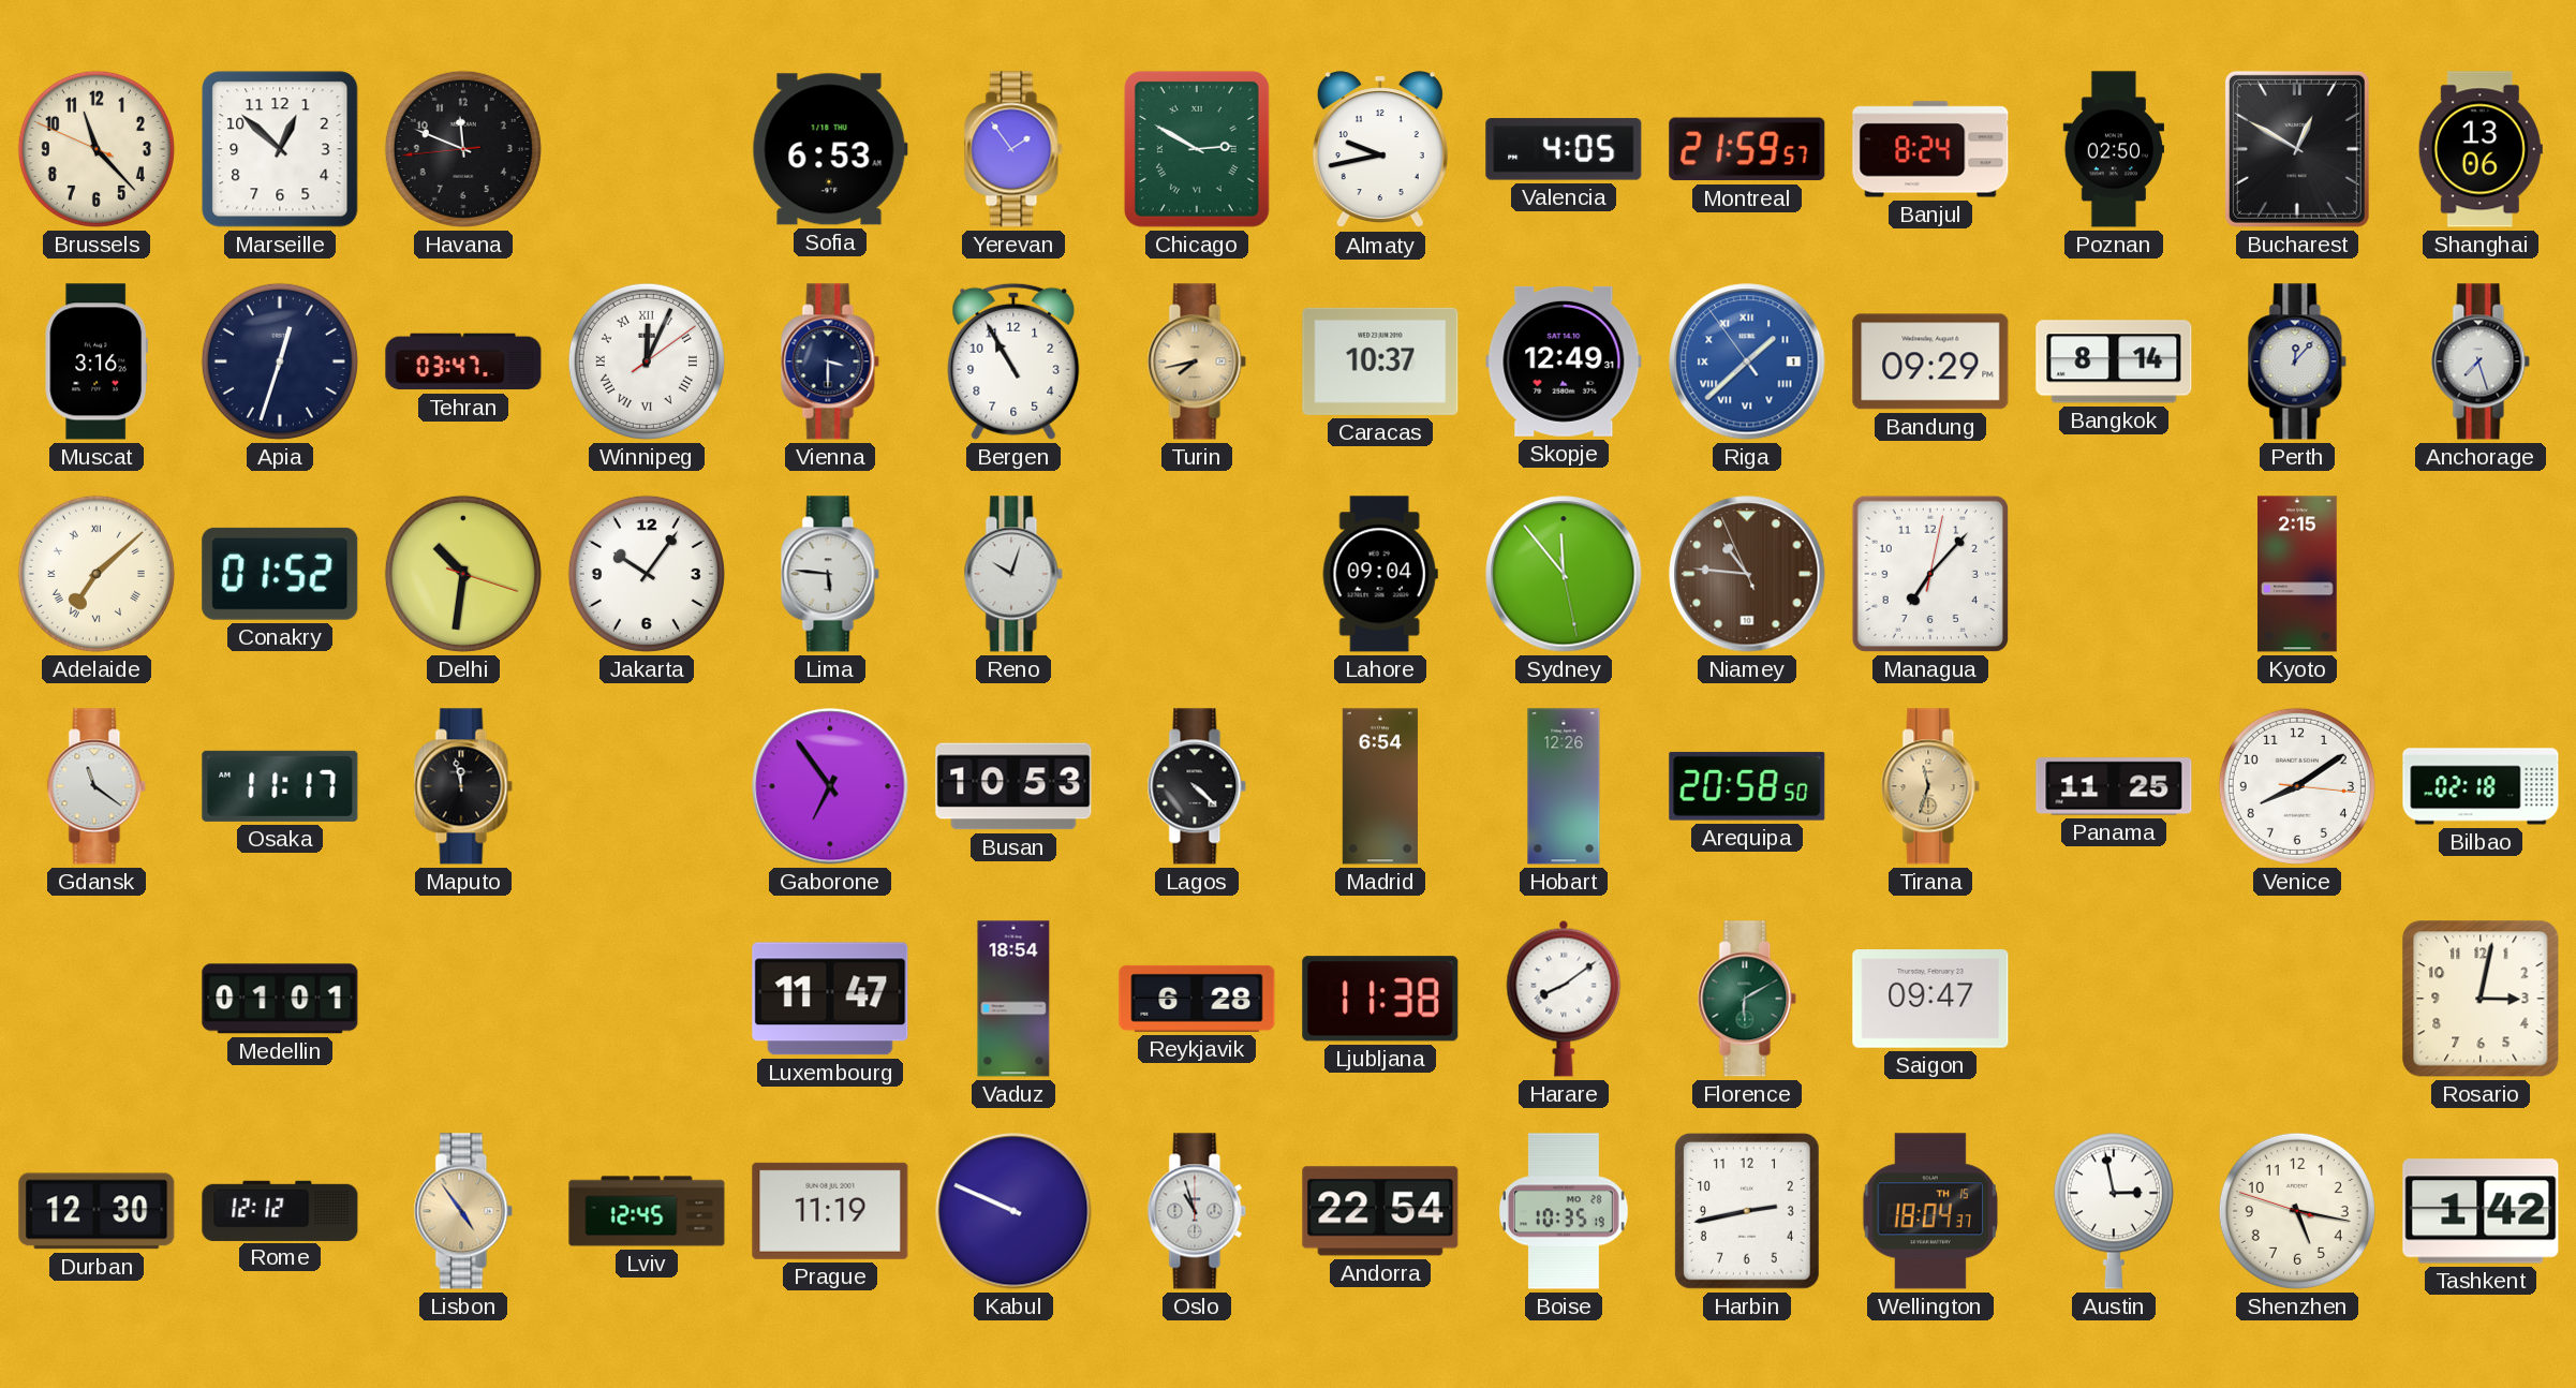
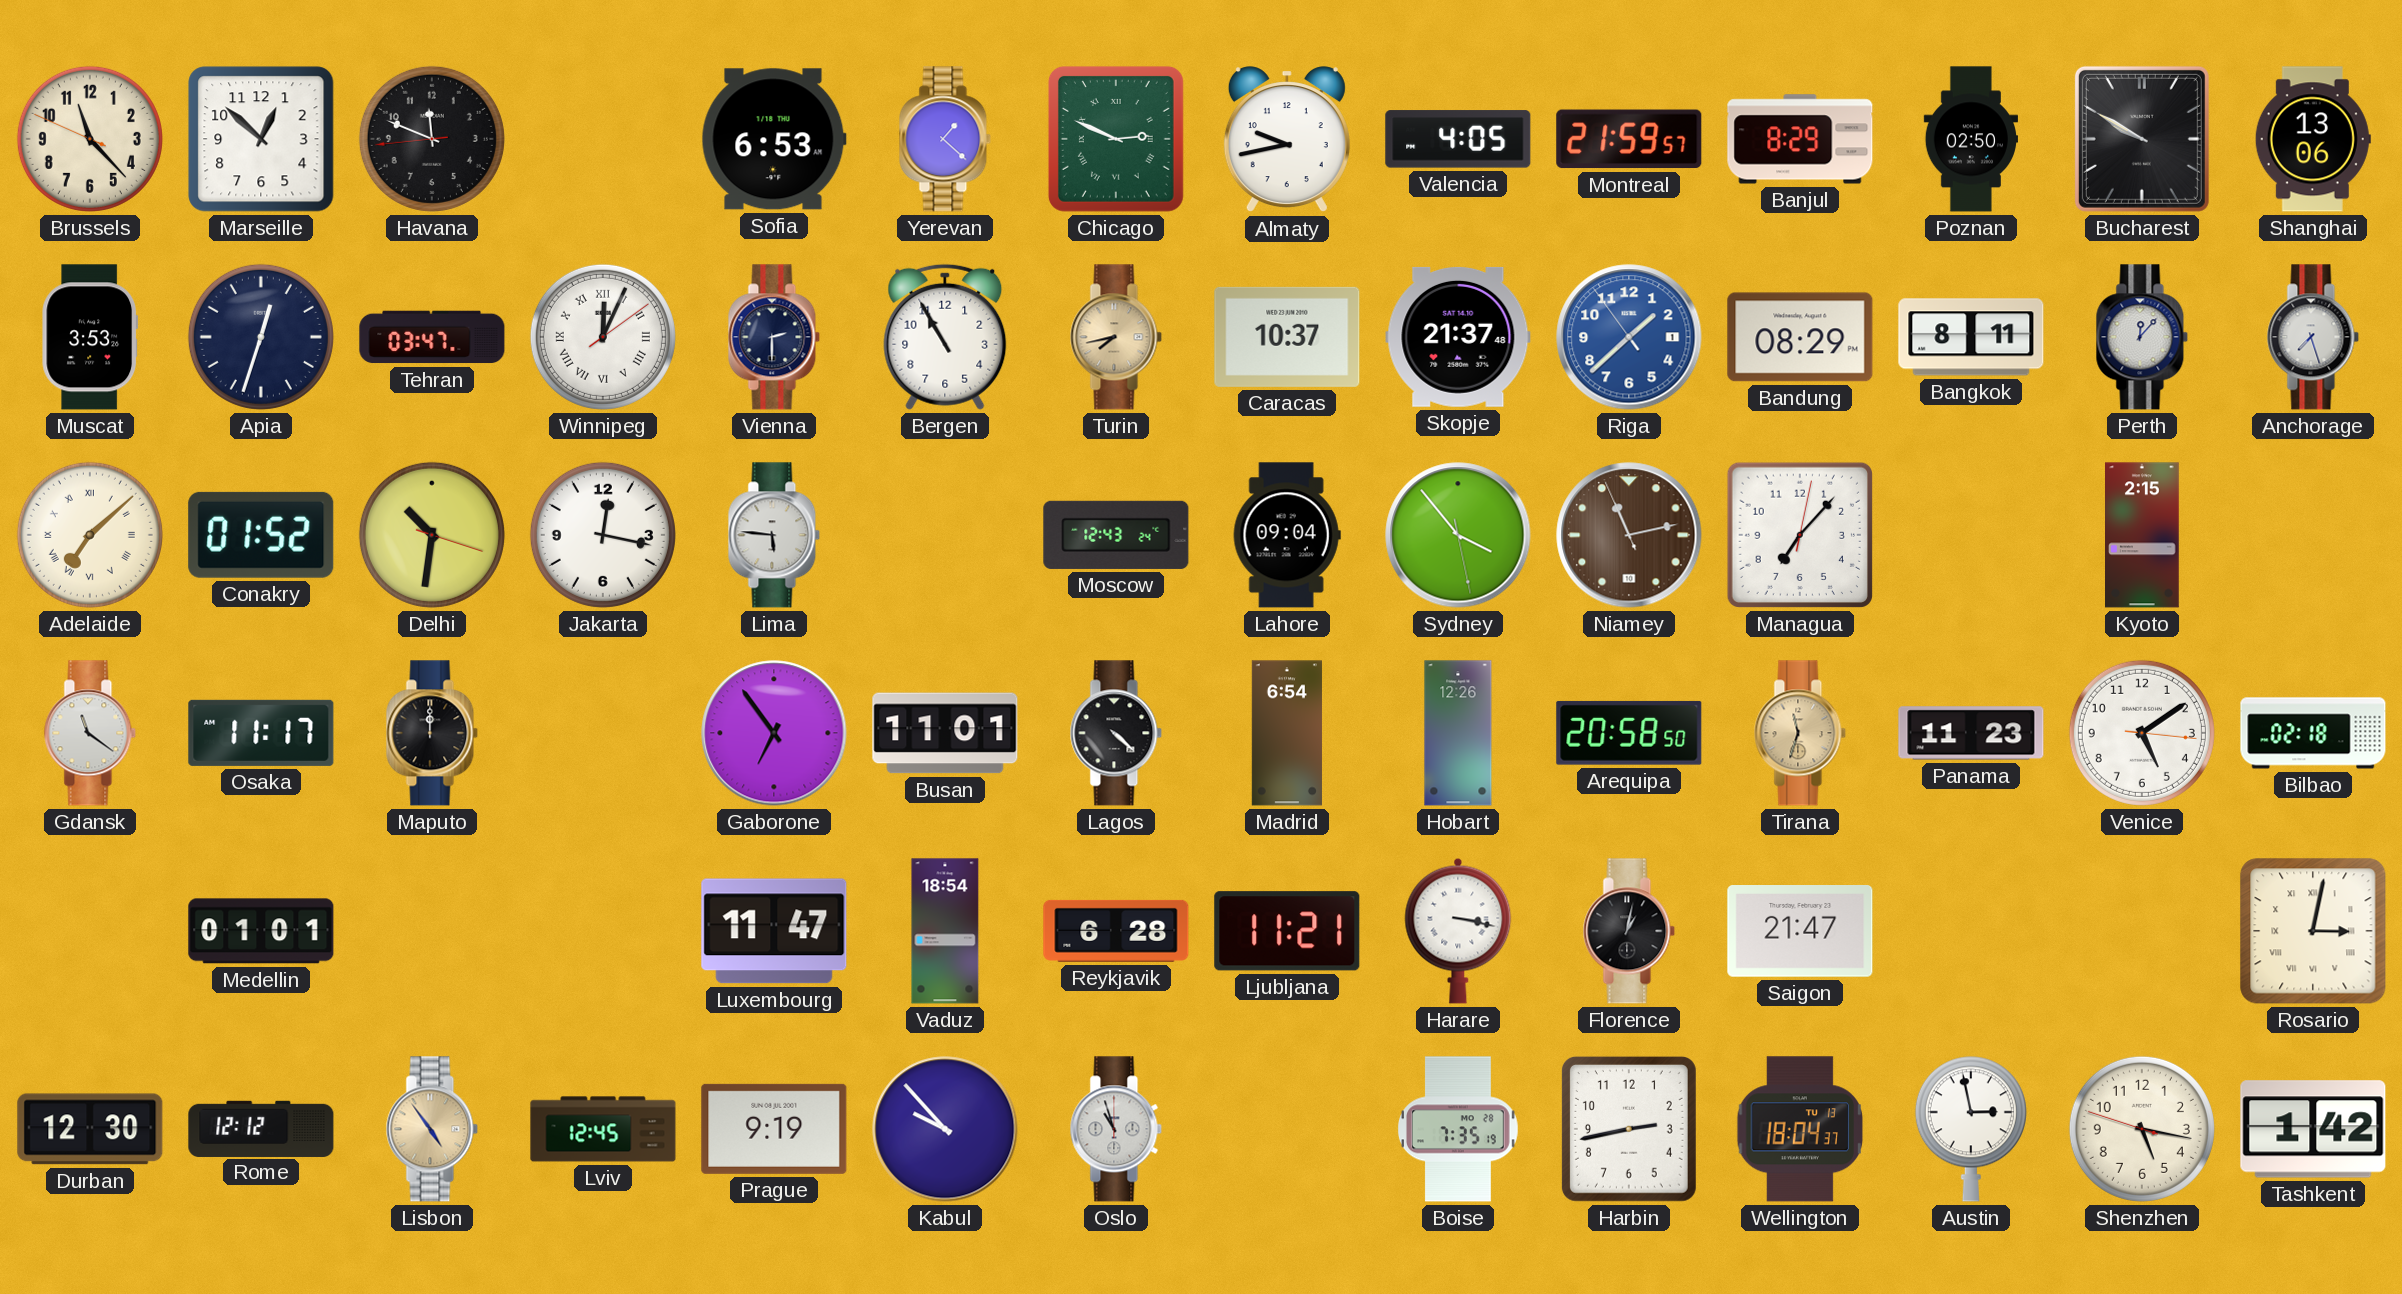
Yerevan: 1:54 -> 1:22 (945, 139)
Chicago: 2:50 -> 2:49 (1116, 139)
Banjul: 8:24 -> 8:29 (1800, 139)
Bucharest: 12:50 -> 9:50 (2142, 139)
Muscat: 3:16 -> 3:53 (90, 337)
Vienna: 3:30 -> 2:30 (774, 337)
Skopje: 12:49 -> 21:37 (1458, 337)
Riga numerals: Roman -> Arabic (1629, 337)
Bandung: 09:29 -> 08:29 (1800, 337)
Bangkok: 8:14 -> 8:11 (1971, 337)
Jakarta: 10:06 -> 12:17 (603, 535)
Reno: 10:03 -> none (1013, 574)
Moscow: none -> 12:43 (1116, 535)
Sydney: 11:53 -> 3:53 (1458, 535)
Niamey: 10:45 -> 11:12 (1629, 535)
Maputo: 11:58 -> 12:00 (432, 733)
Busan: 10:53 -> 11:01 (945, 733)
Panama: 11:25 -> 11:23 (1971, 733)
Venice: 8:09 -> 5:09 (2142, 733)
Ljubljana: 11:38 -> 11:21 (1287, 931)
Harare: 8:09 -> 3:17 (1458, 931)
Florence: 6:10 -> 1:02 (1629, 931)
Florence dial: green -> black (1629, 931)
Saigon: 09:47 -> 21:47 (1800, 932)
Rosario numerals: Arabic -> Roman (2313, 931)
Prague: 11:19 -> 9:19 (774, 1129)
Kabul: 9:49 -> 9:53 (945, 1129)
Andorra: 22:54 -> none (1380, 1211)
Boise: 10:35 -> 7:35 (1458, 1129)
Wellington date: TH 15 -> TU 13 (1799, 1129)
